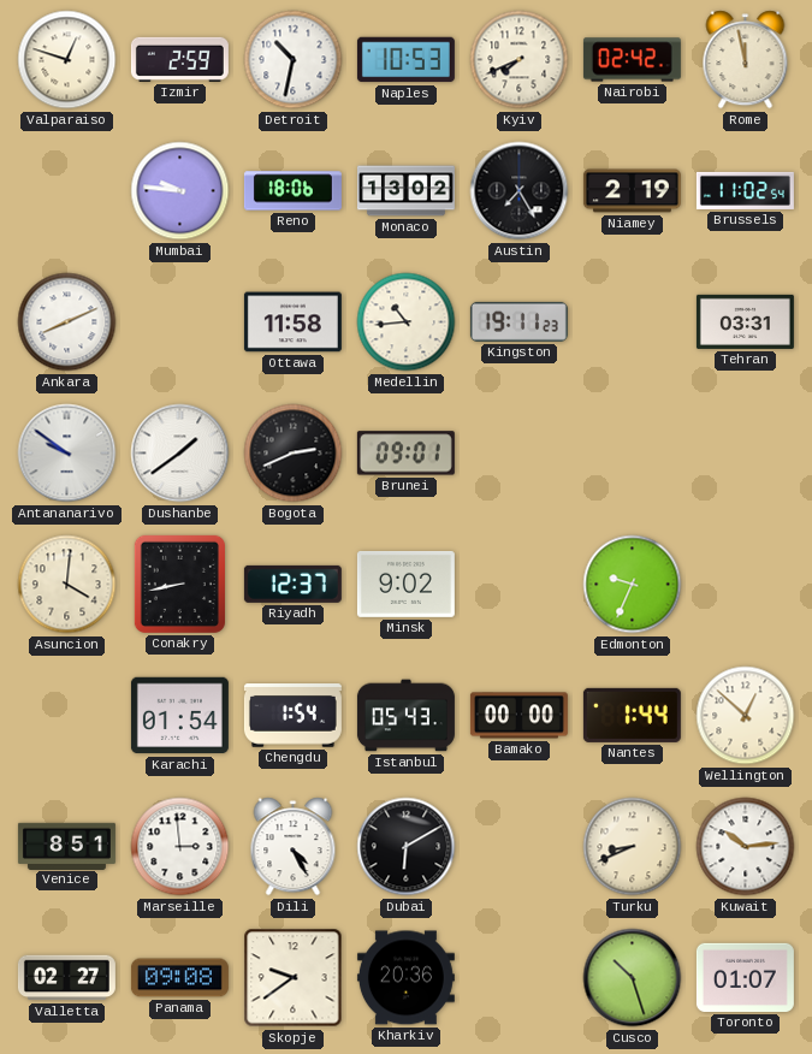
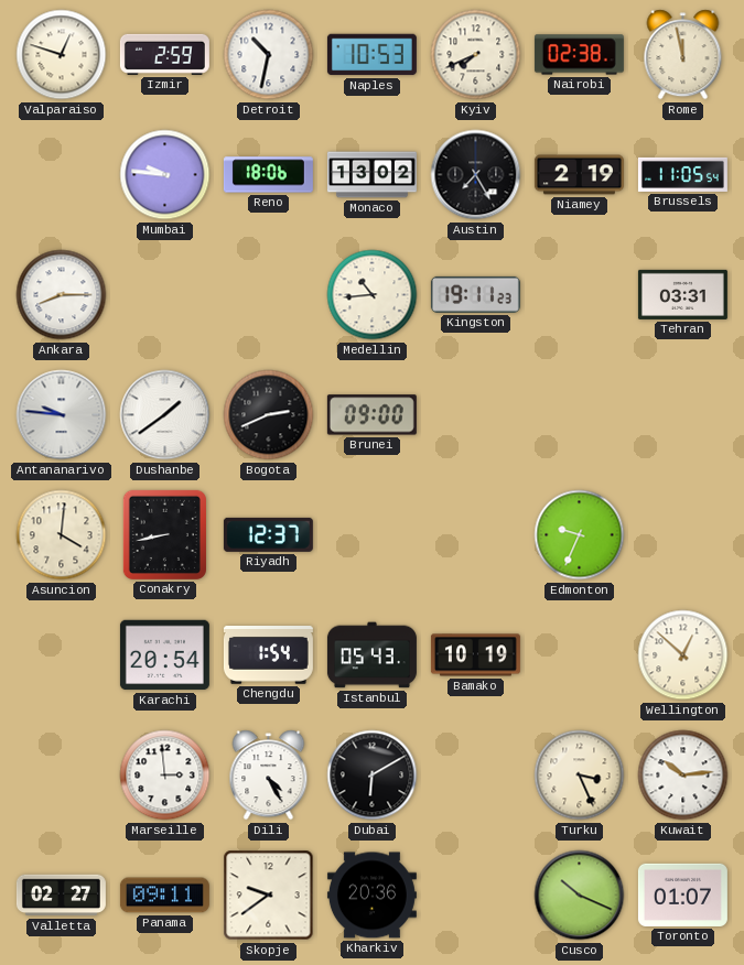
Nairobi: 02:42 -> 02:38 (579, 55)
Brussels: 11:02 -> 11:05 (682, 174)
Ankara: 8:11 -> 8:15 (62, 295)
Ottawa: 11:58 -> none (292, 322)
Antananarivo: 9:51 -> 9:46 (62, 415)
Brunei: 09:01 -> 09:00 (371, 415)
Minsk: 9:02 -> none (405, 584)
Karachi: 01:54 -> 20:54 (164, 655)
Bamako: 00:00 -> 10:19 (475, 655)
Nantes: 1:44 -> none (632, 715)
Venice: 8:51 -> none (66, 846)
Turku: 8:41 -> 3:26 (580, 776)
Panama: 09:08 -> 09:11 (164, 896)
Cusco: 10:27 -> 10:19 (580, 896)
